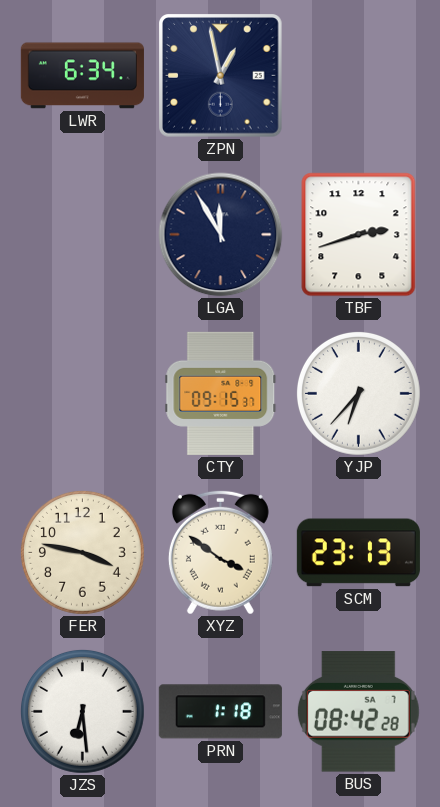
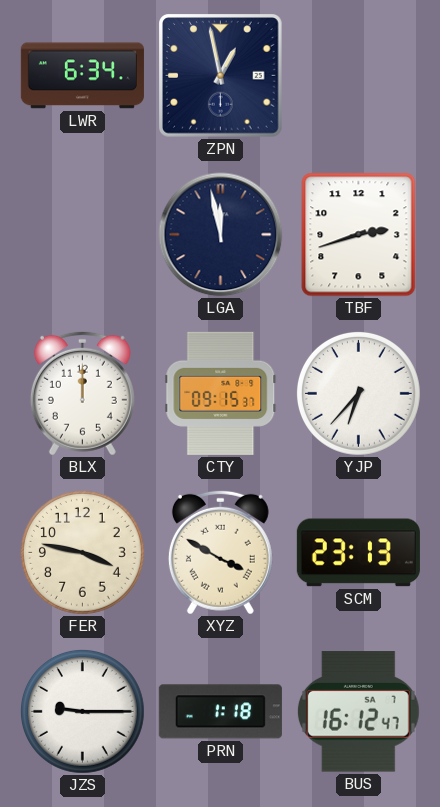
LGA: 11:55 -> 11:58 (221, 235)
BLX: none -> 12:00 (82, 393)
XYZ: 3:51 -> 3:50 (220, 552)
JZS: 6:29 -> 9:15 (82, 711)
BUS: 08:42 -> 16:12 (358, 712)
